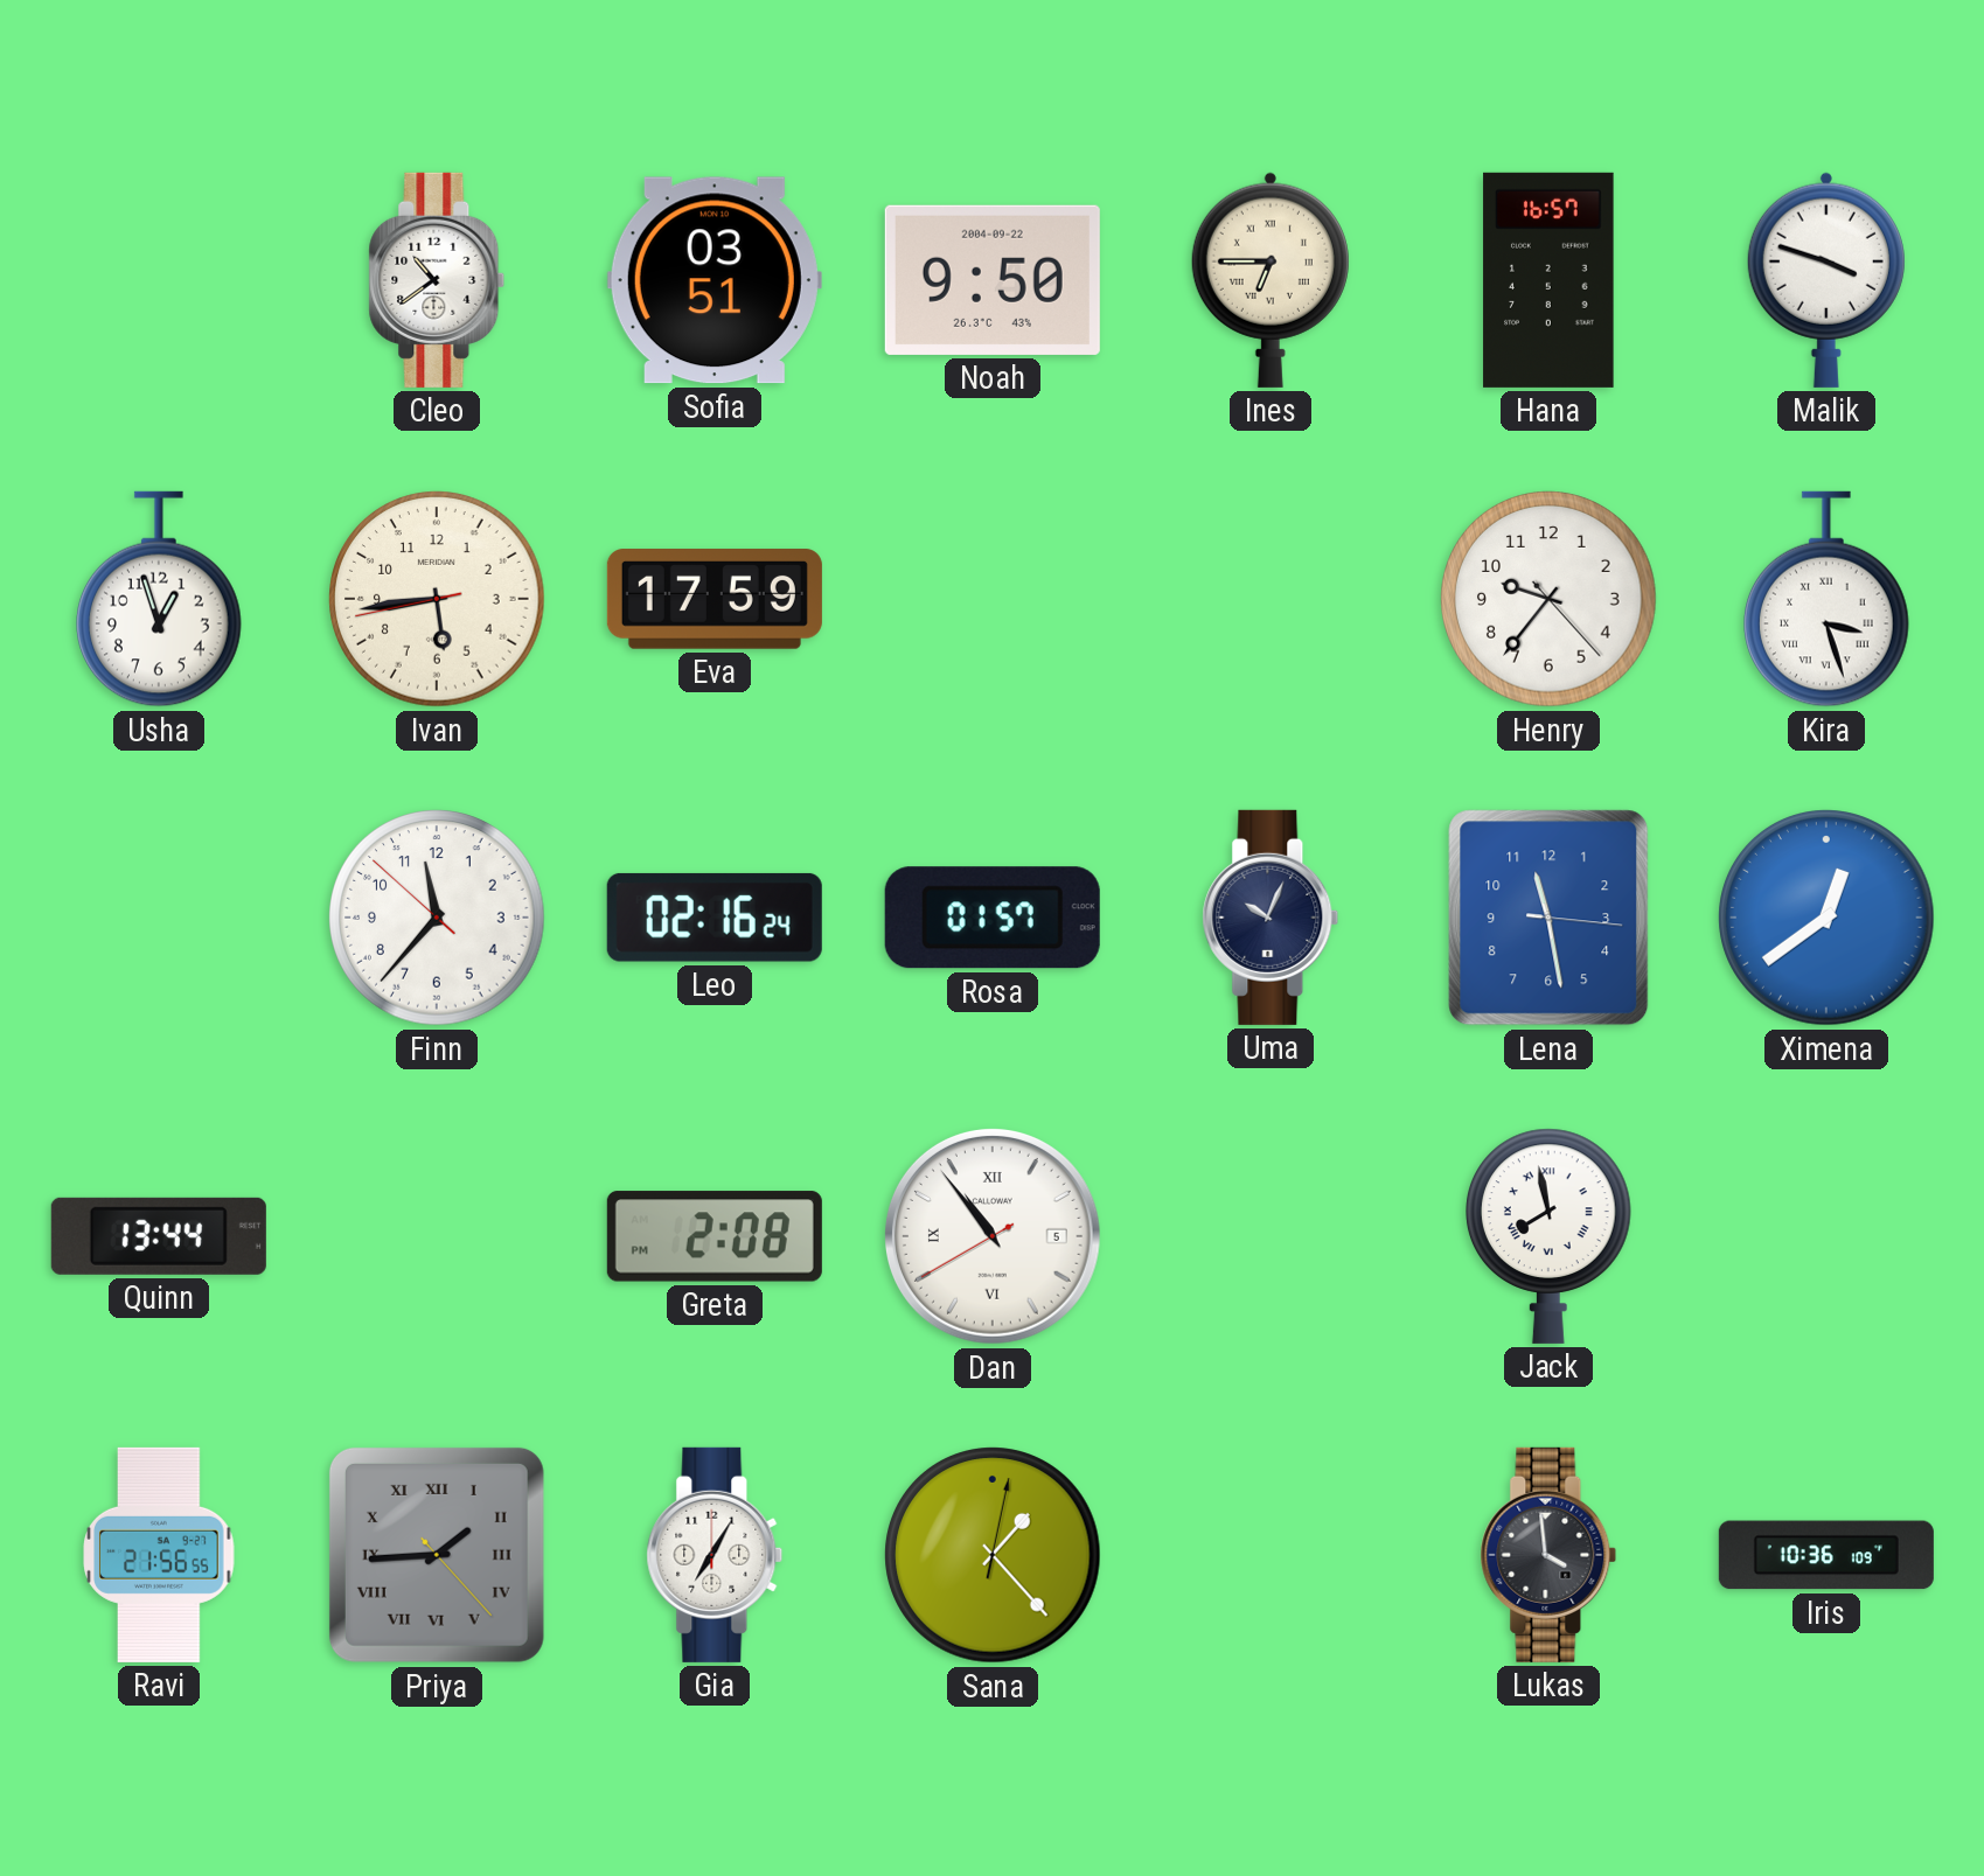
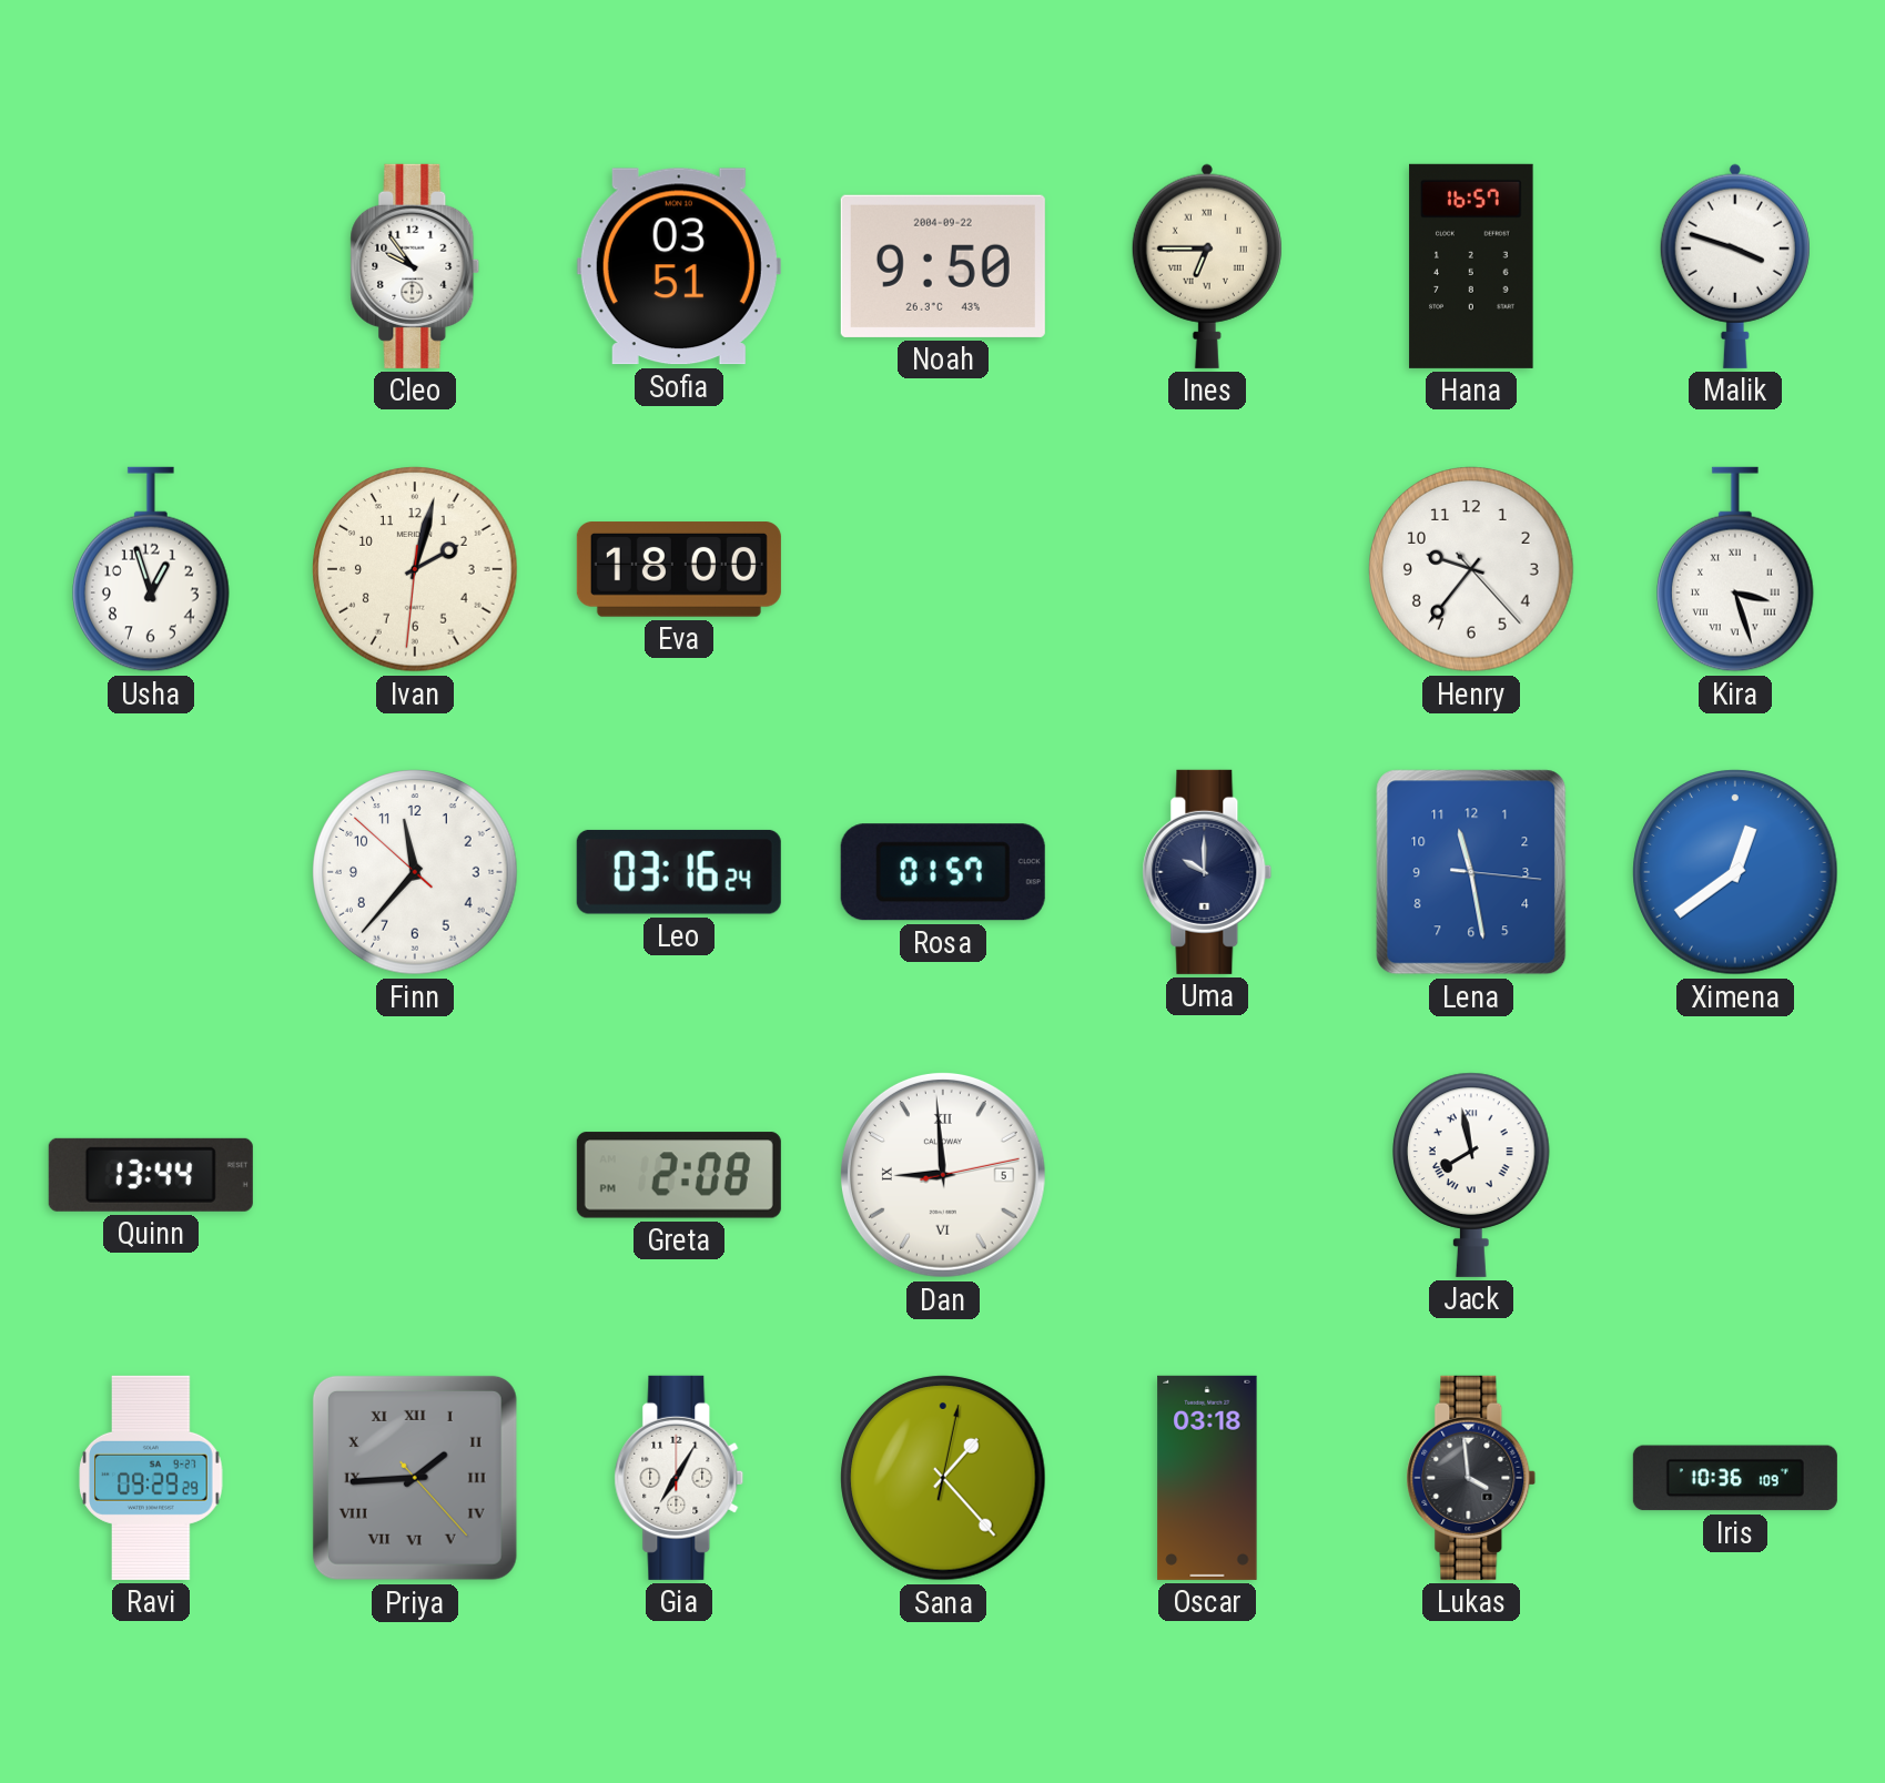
Cleo: 10:39 -> 9:54 (415, 266)
Ivan: 5:43 -> 2:02 (415, 569)
Eva: 17:59 -> 18:00 (679, 569)
Leo: 02:16 -> 03:16 (679, 872)
Uma: 10:04 -> 10:00 (1207, 872)
Dan: 10:53 -> 8:59 (943, 1175)
Ravi: 21:56 -> 09:29 (151, 1478)
Oscar: none -> 03:18 (1207, 1478)
